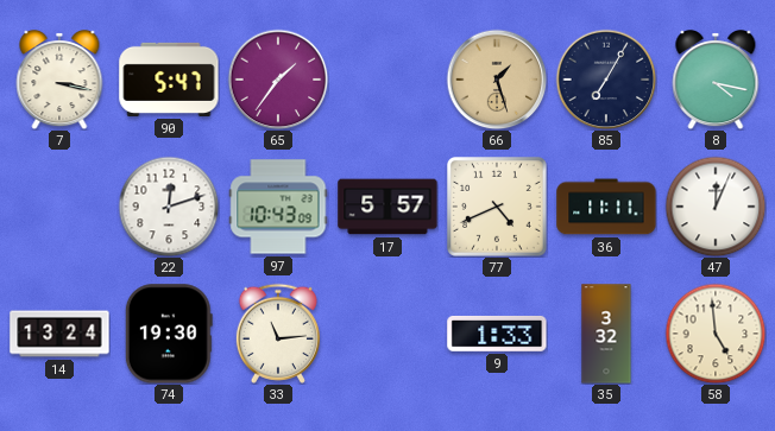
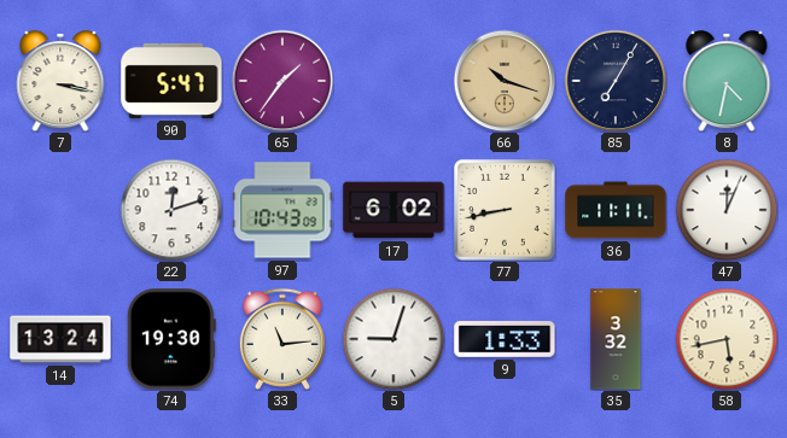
66: 1:27 -> 10:18 (505, 81)
8: 4:17 -> 4:32 (727, 81)
17: 5:57 -> 6:02 (393, 210)
77: 4:41 -> 8:43 (506, 211)
5: none -> 9:03 (393, 339)
58: 4:59 -> 5:43 (727, 339)
